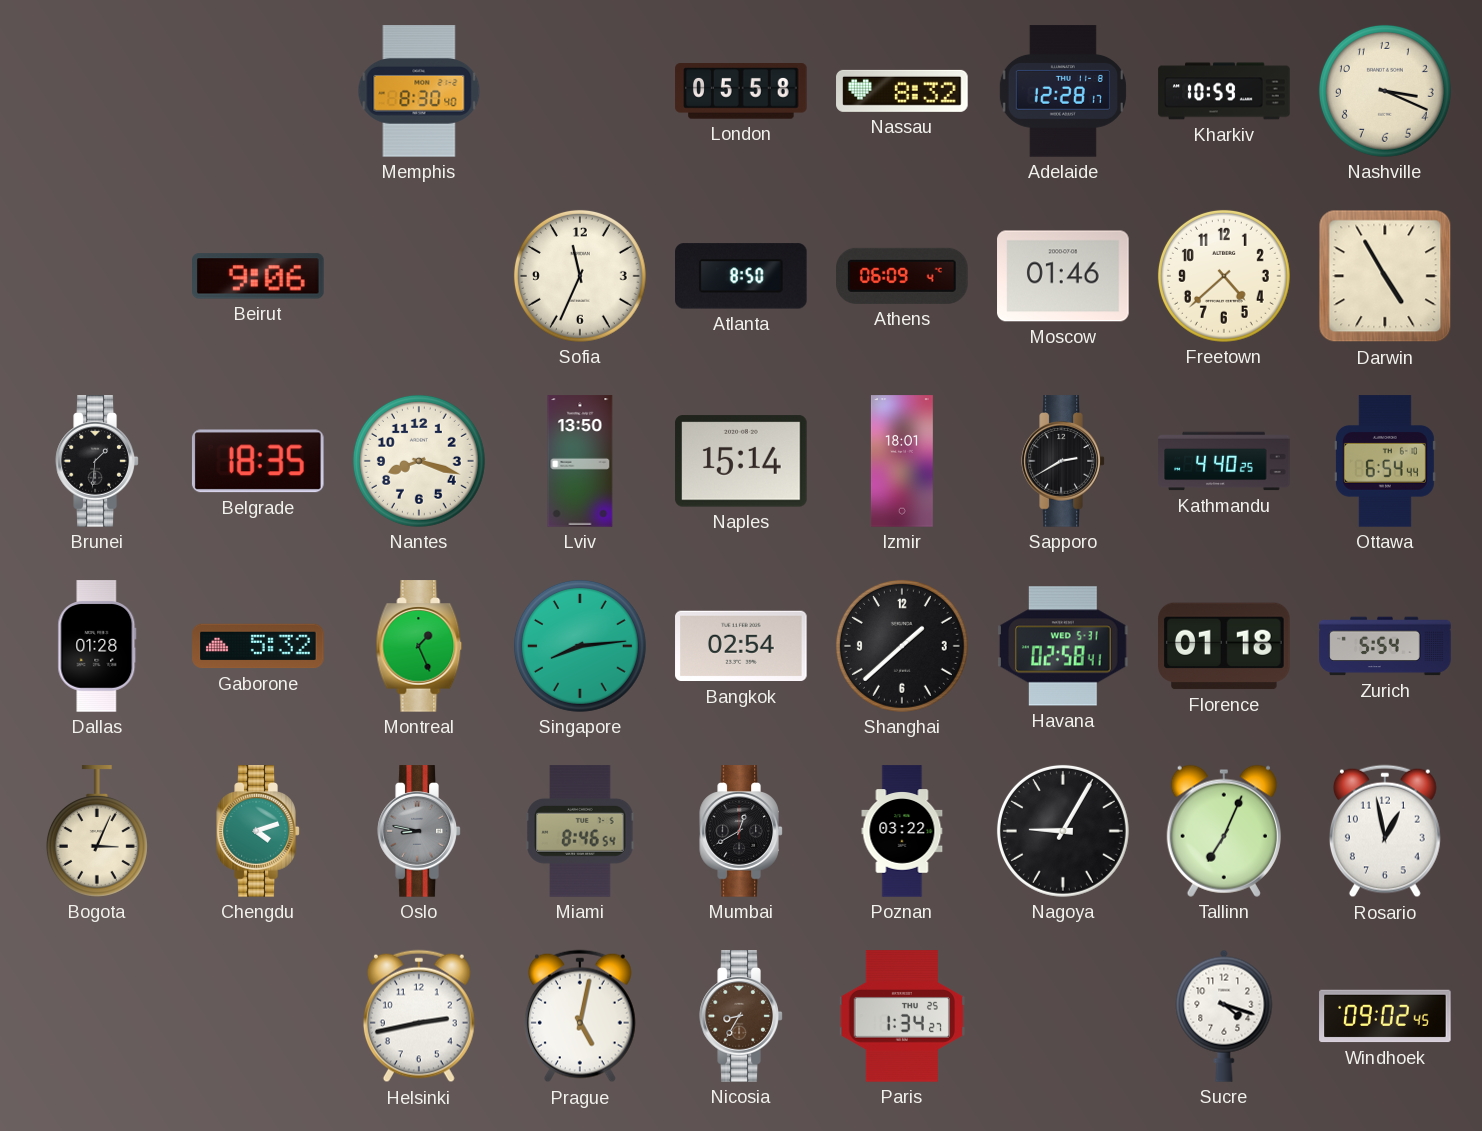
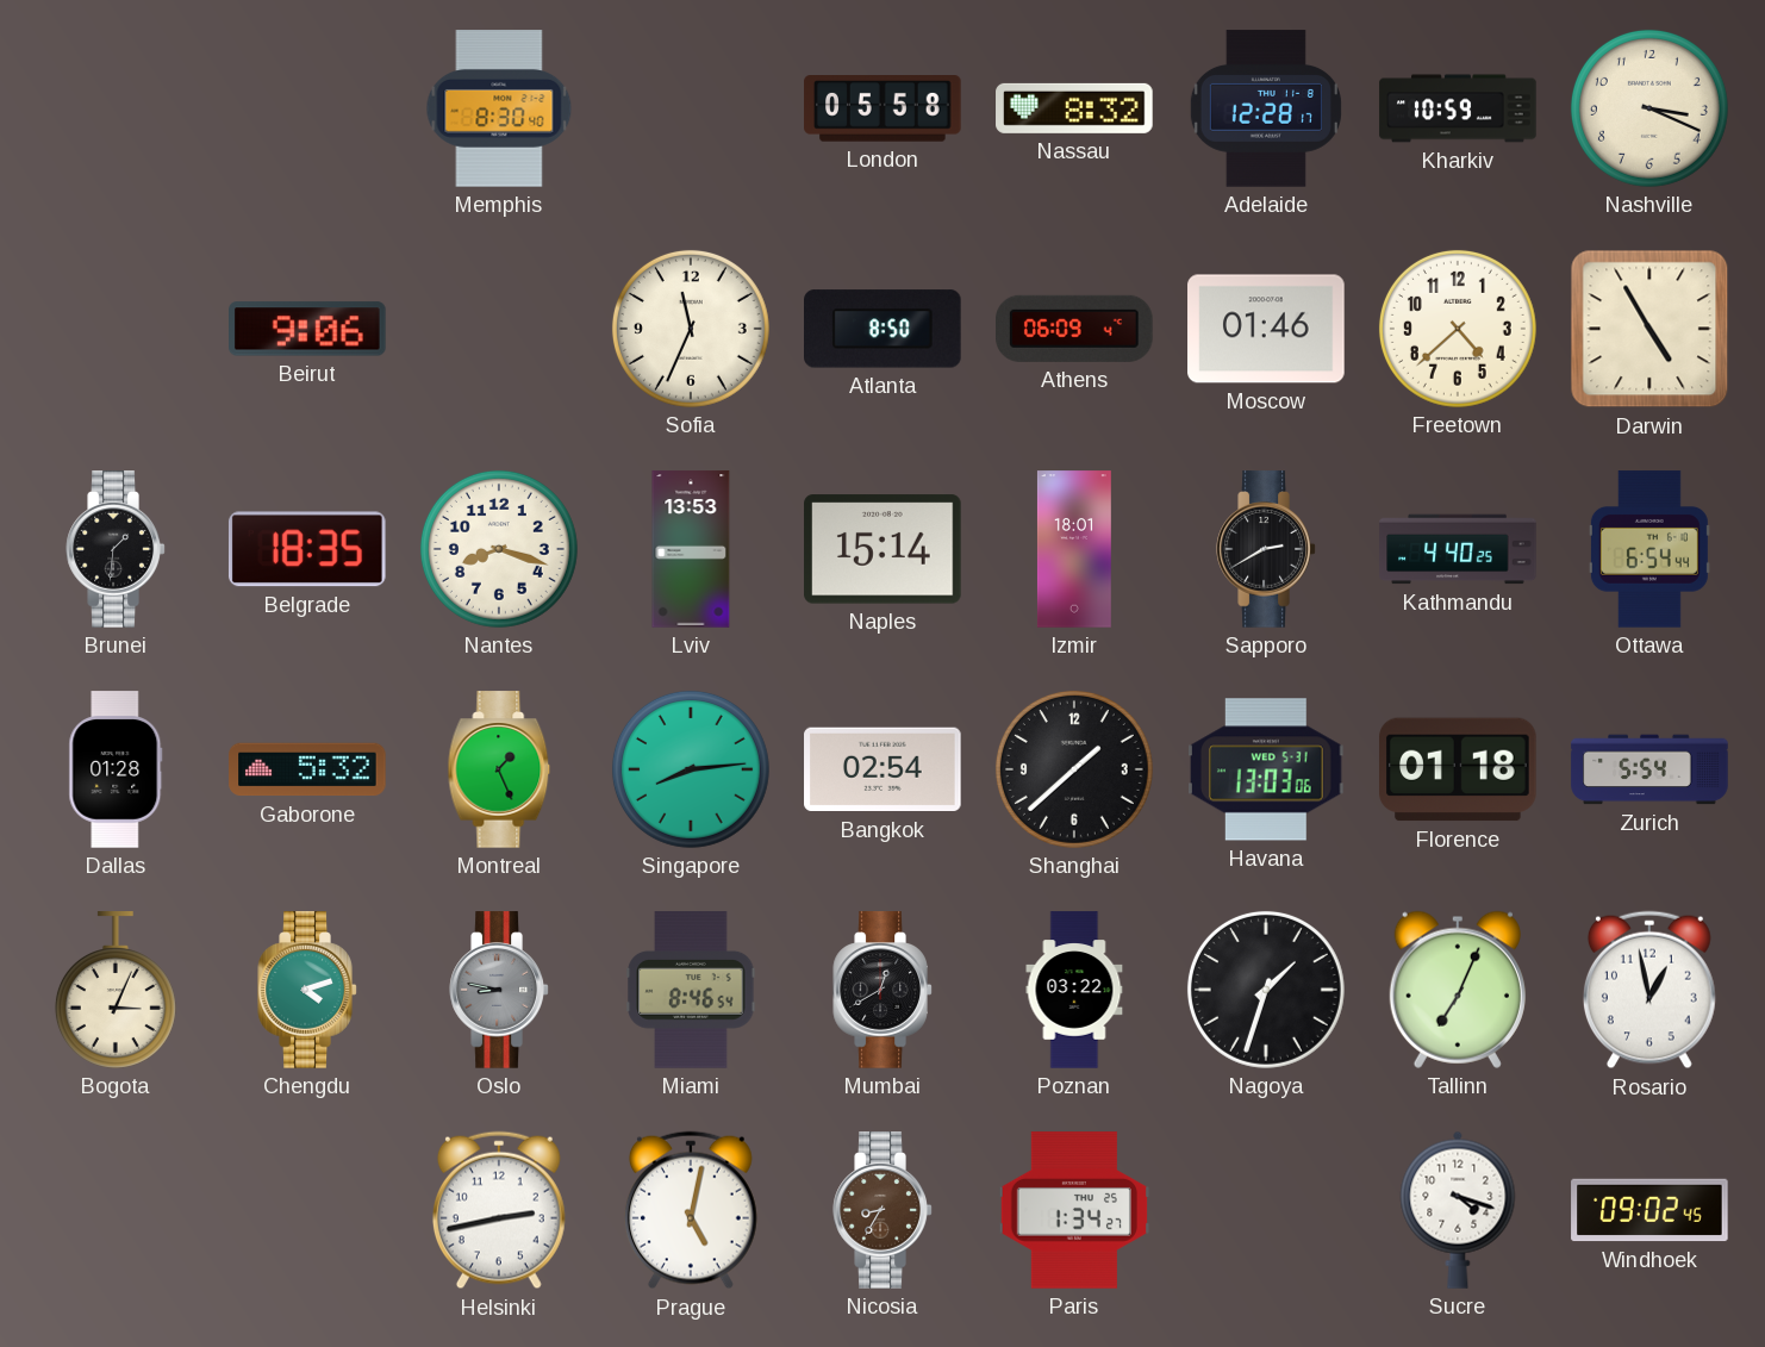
Lviv: 13:50 -> 13:53 (691, 549)
Havana: 02:58 -> 13:03 (1266, 769)
Nagoya: 9:05 -> 1:33 (1266, 990)
